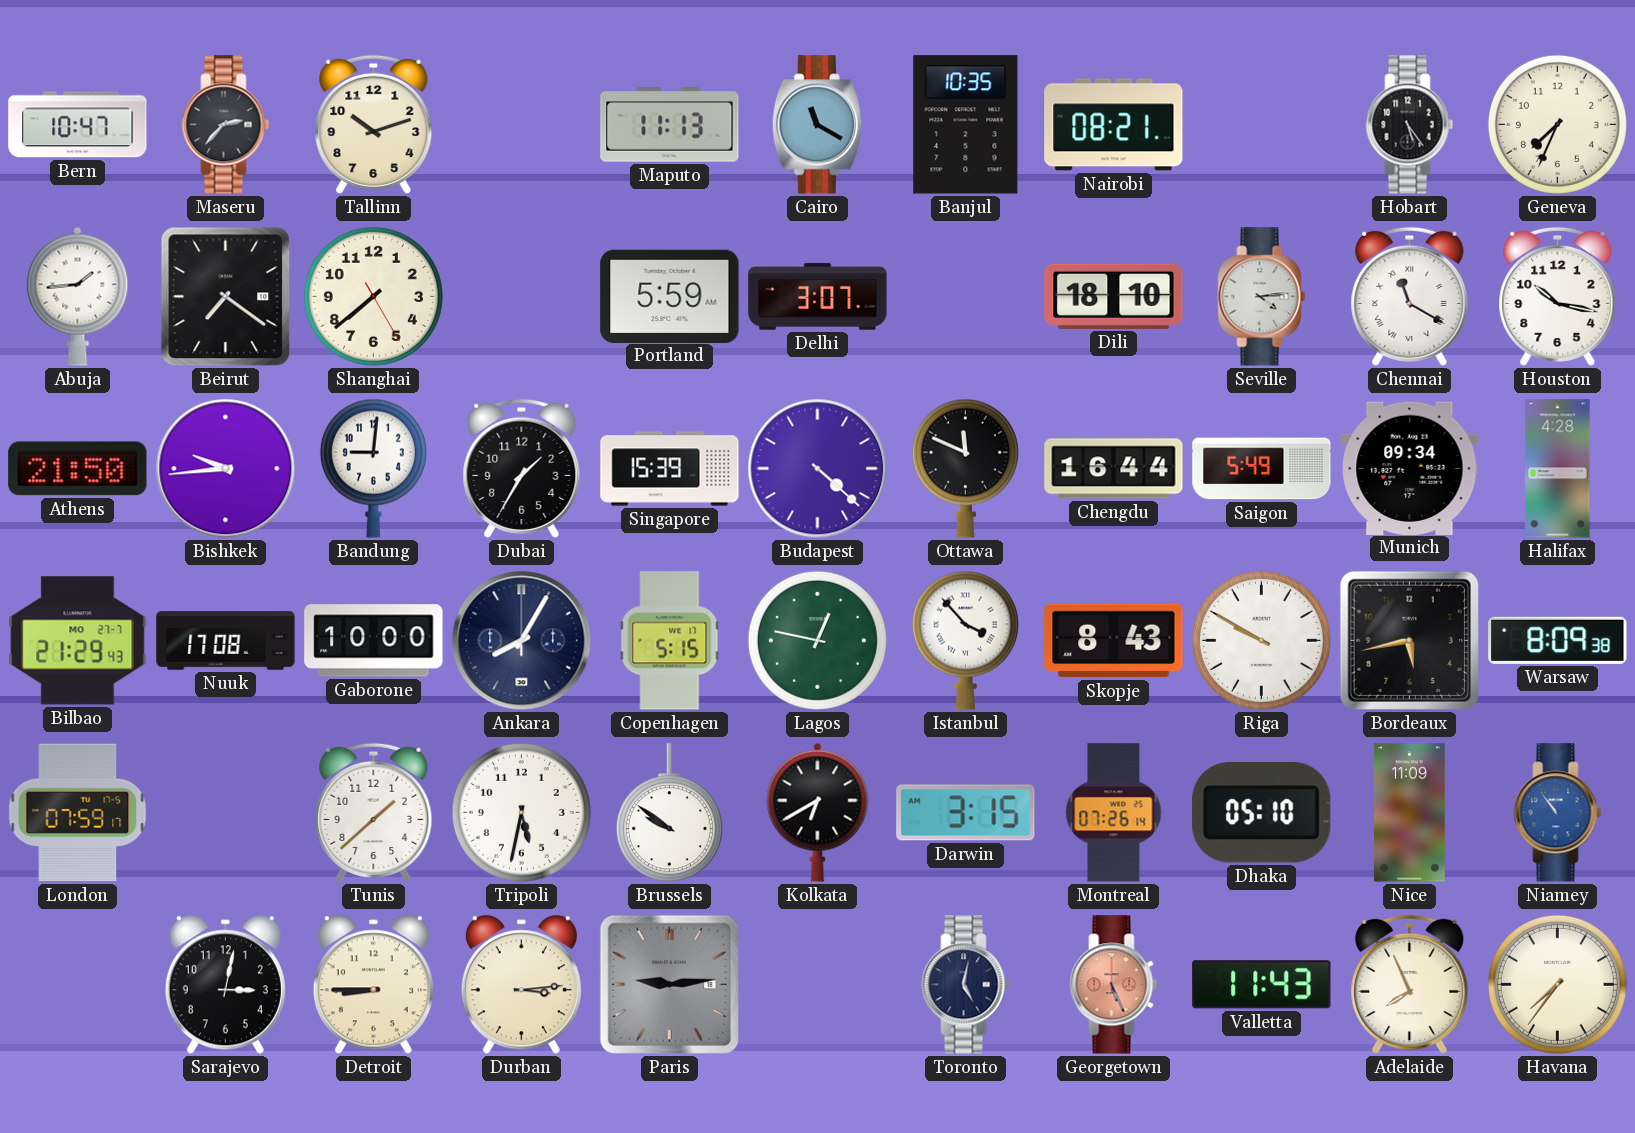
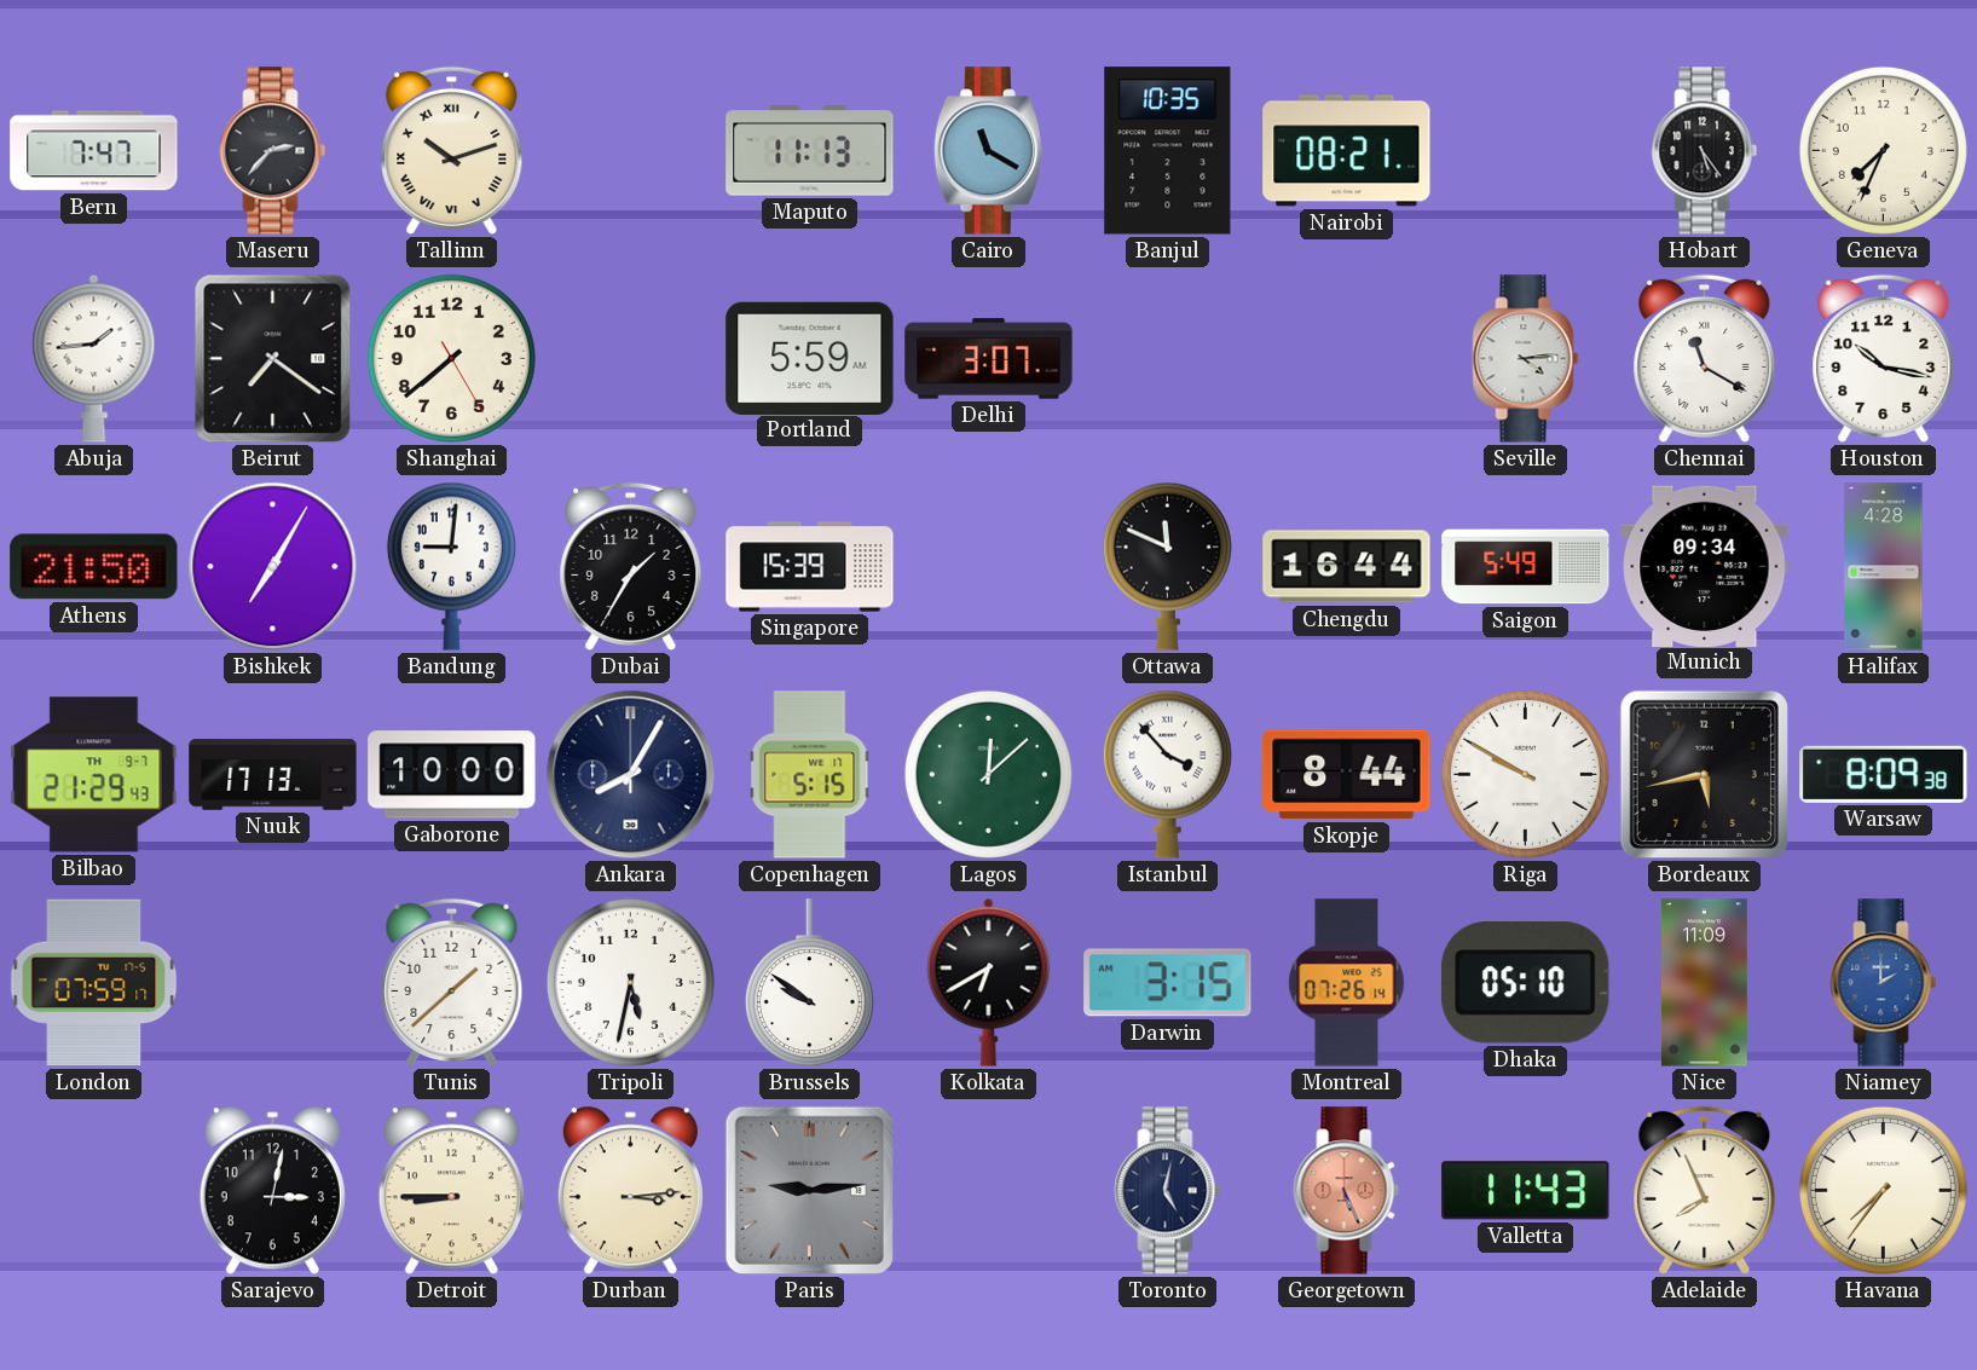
Bern: 10:47 -> 7:47 (94, 151)
Tallinn numerals: Arabic -> Roman (452, 150)
Dili: 18:10 -> none (1114, 296)
Bishkek: 9:44 -> 7:05 (273, 567)
Budapest: 4:22 -> none (818, 469)
Bilbao date: MO 27-7 -> TH 9-7 (94, 775)
Nuuk: 17:08 -> 17:13 (273, 775)
Lagos: 12:47 -> 12:08 (988, 774)
Skopje: 8:43 -> 8:44 (1347, 775)
Niamey: 10:54 -> 2:00 (1884, 983)
